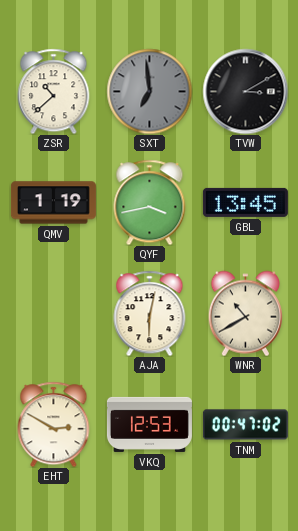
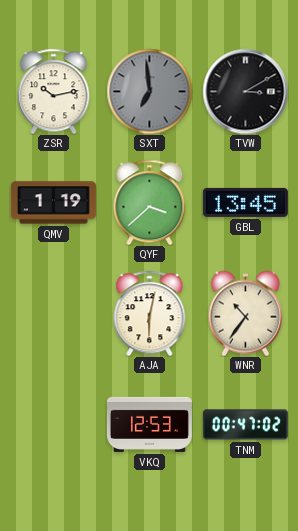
ZSR: 10:38 -> 10:13 (54, 91)
QYF: 3:43 -> 3:38 (150, 202)
WNR: 10:40 -> 10:36 (245, 313)
EHT: 2:50 -> none (54, 424)
